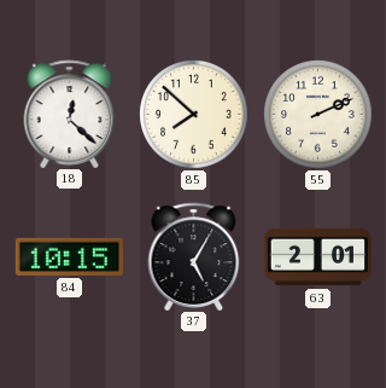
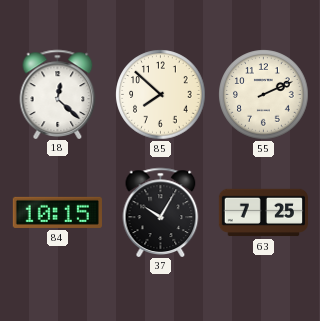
37: 5:05 -> 10:05 (161, 212)
63: 2:01 -> 7:25 (263, 213)
